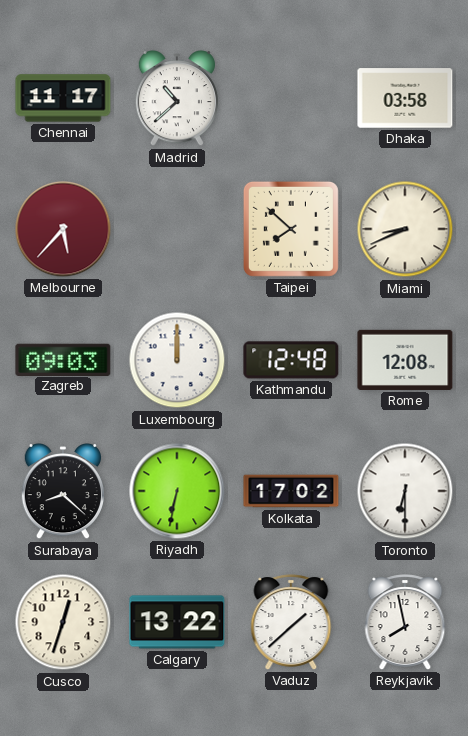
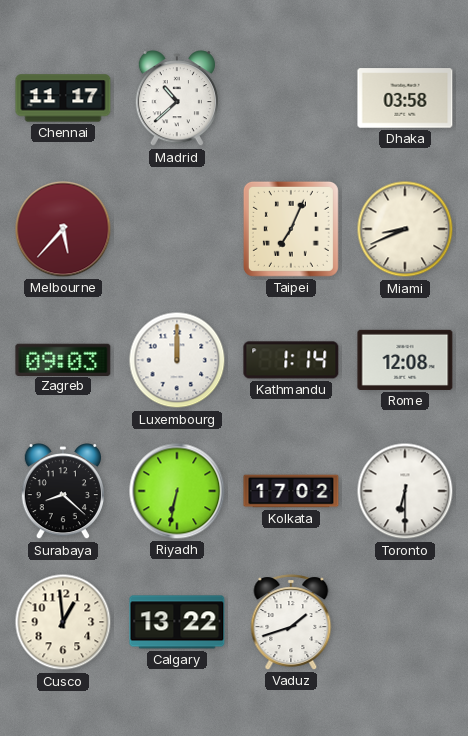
Taipei: 7:52 -> 7:04 (291, 229)
Kathmandu: 12:48 -> 1:14 (291, 360)
Cusco: 12:33 -> 12:59 (63, 622)
Vaduz: 1:38 -> 1:42 (291, 622)
Reykjavik: 7:58 -> none (405, 622)
